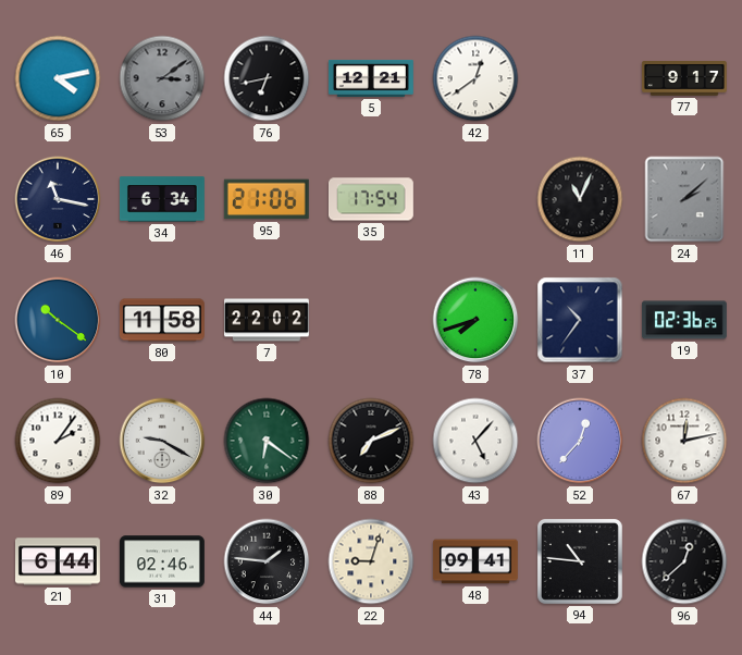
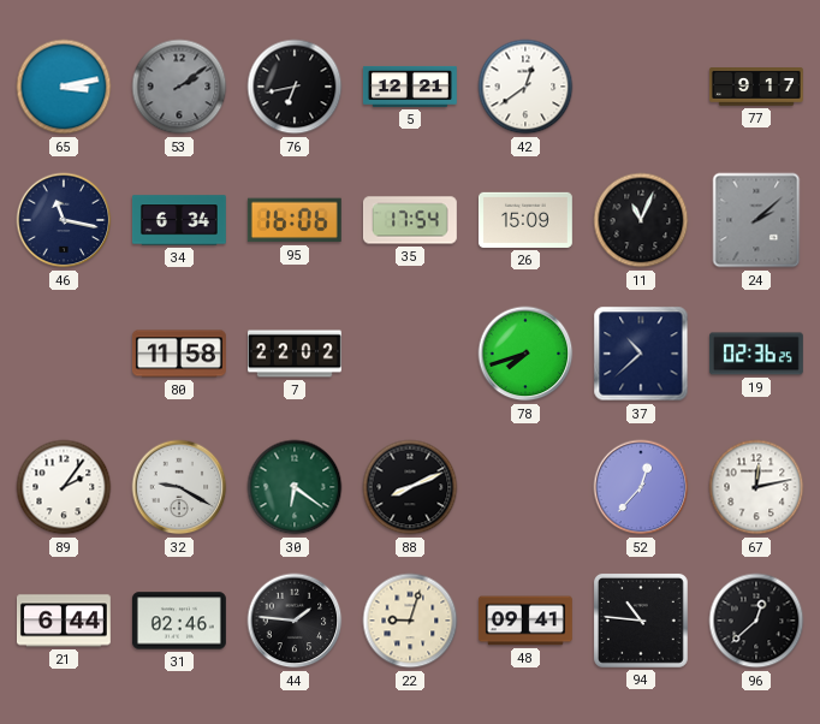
65: 4:13 -> 3:13 (64, 87)
53: 3:09 -> 2:09 (179, 87)
95: 21:06 -> 16:06 (295, 220)
26: none -> 15:09 (525, 220)
10: 10:21 -> none (58, 320)
37: 10:36 -> 10:38 (641, 354)
88: 7:11 -> 8:11 (410, 487)
43: 5:07 -> none (475, 441)
